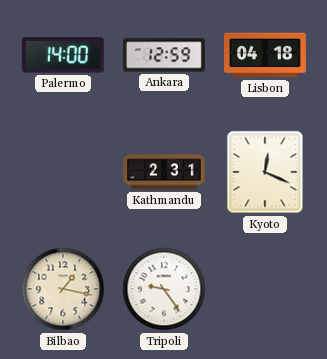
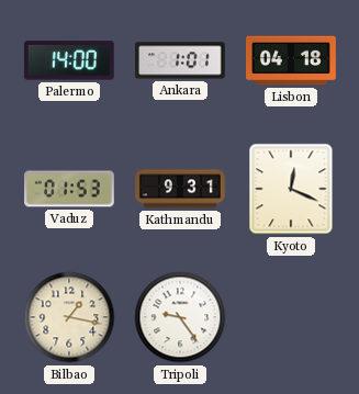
Ankara: 12:59 -> 1:01 (181, 60)
Vaduz: none -> 01:53 (70, 189)
Kathmandu: 2:31 -> 9:31 (180, 189)
